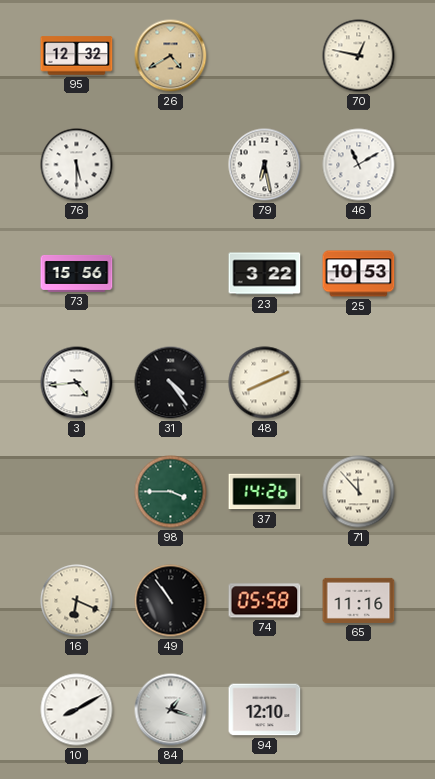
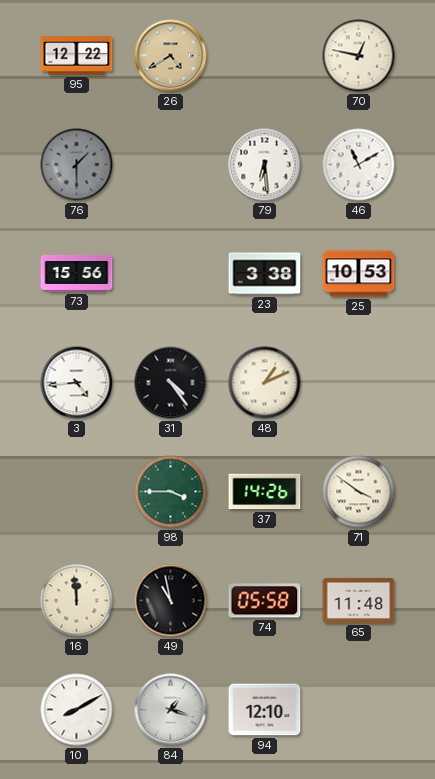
95: 12:32 -> 12:22 (77, 56)
76: 5:30 -> 1:30 (77, 165)
76 dial: white -> grey (77, 165)
79: 6:28 -> 6:29 (265, 165)
23: 3:22 -> 3:38 (265, 274)
48: 8:11 -> 1:11 (265, 383)
71: 11:53 -> 3:51 (359, 492)
16: 6:19 -> 11:59 (77, 601)
49: 10:54 -> 10:58 (171, 601)
65: 11:16 -> 11:48 (359, 600)
